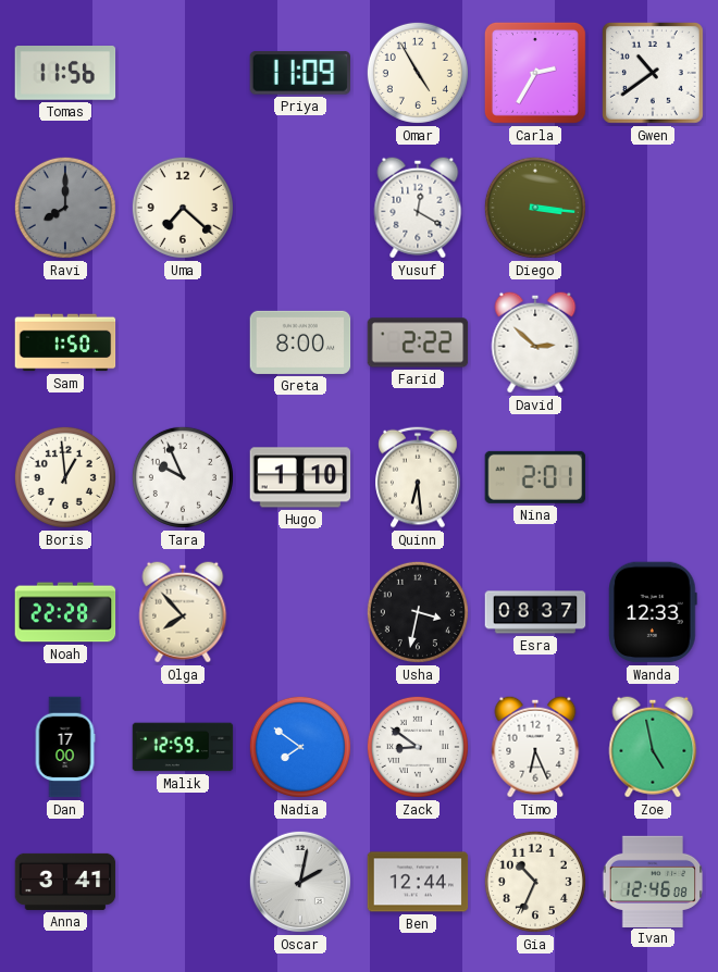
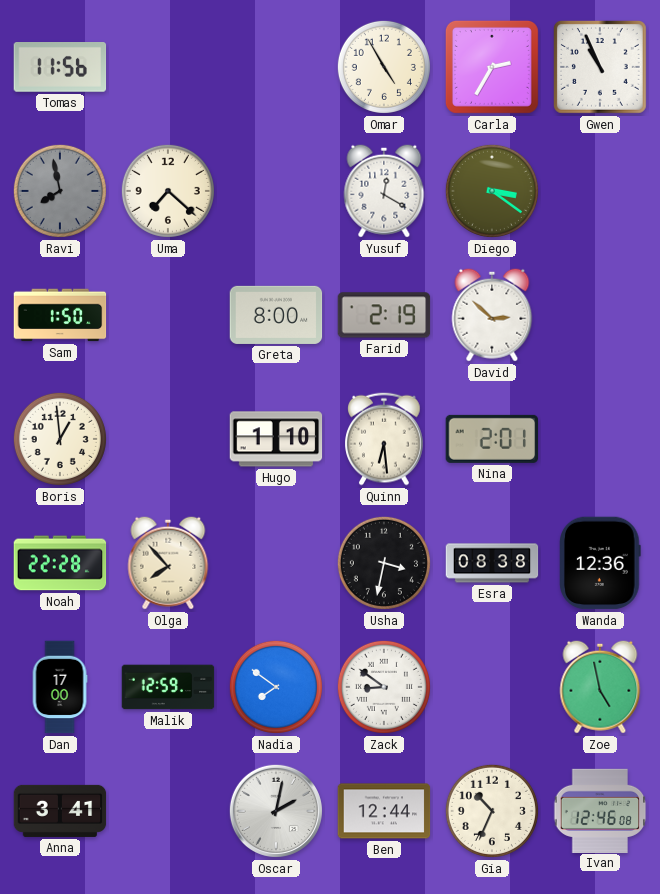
Priya: 11:09 -> none (299, 73)
Gwen: 10:39 -> 10:56 (600, 67)
Ravi: 8:00 -> 7:58 (60, 191)
Diego: 3:16 -> 3:21 (492, 191)
Farid: 2:22 -> 2:19 (384, 315)
Tara: 9:56 -> none (183, 477)
Esra: 08:37 -> 08:38 (492, 563)
Wanda: 12:33 -> 12:36 (601, 563)
Timo: 6:26 -> none (535, 747)
